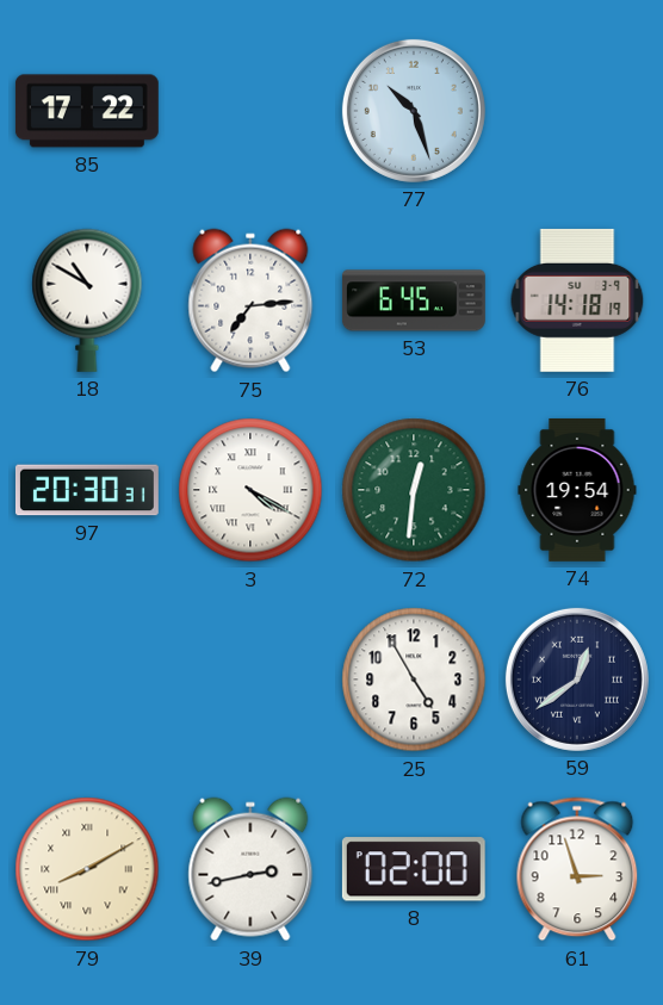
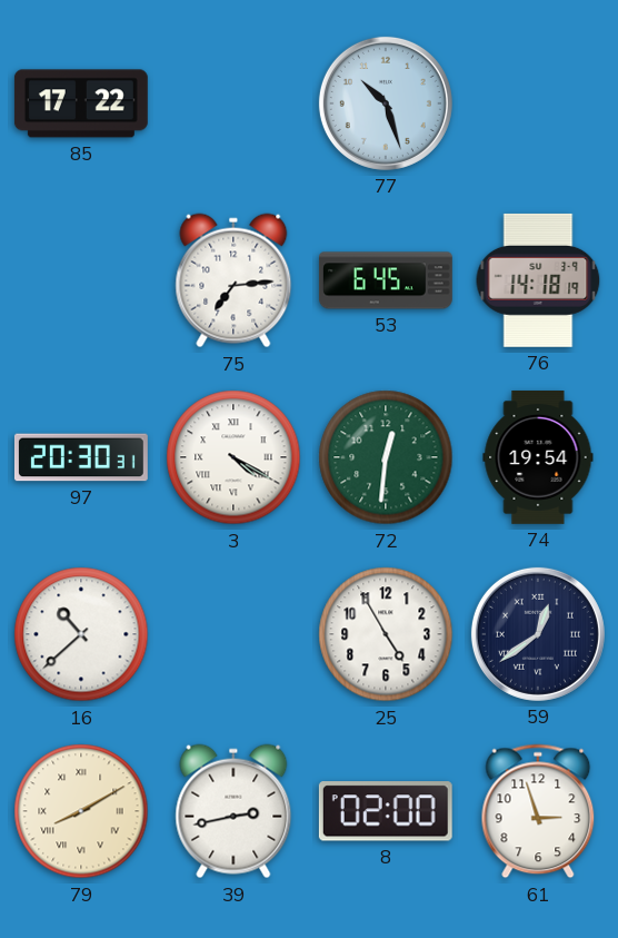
18: 10:50 -> none (87, 300)
16: none -> 10:38 (81, 634)
